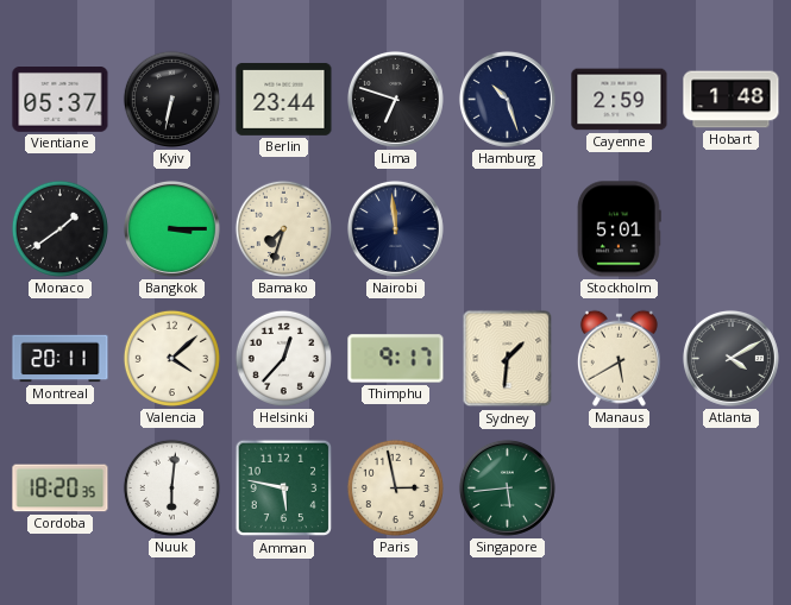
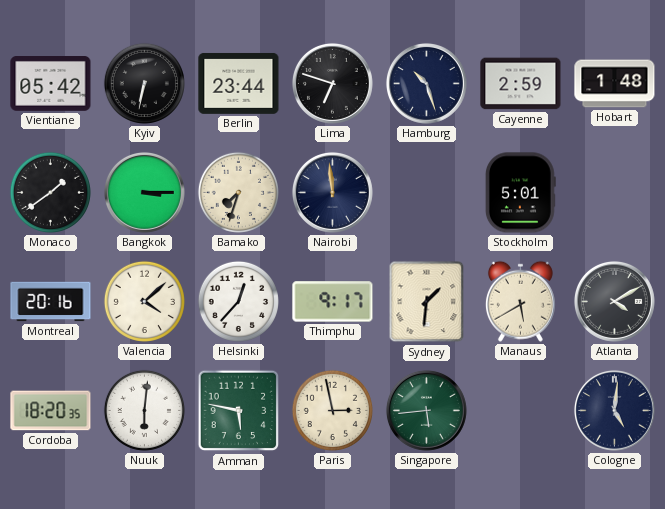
Vientiane: 05:37 -> 05:42 (51, 84)
Montreal: 20:11 -> 20:16 (51, 302)
Cologne: none -> 5:01 (614, 410)
